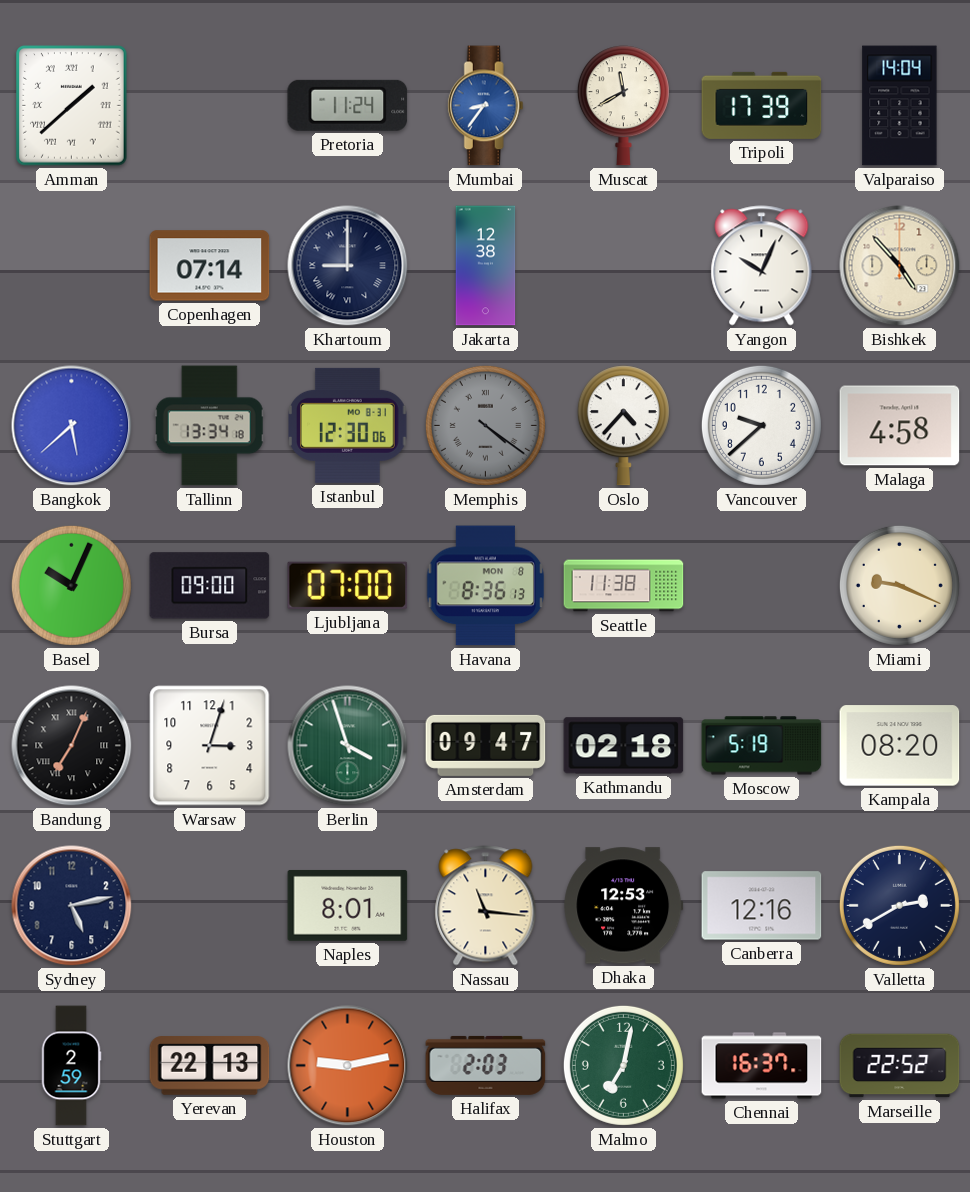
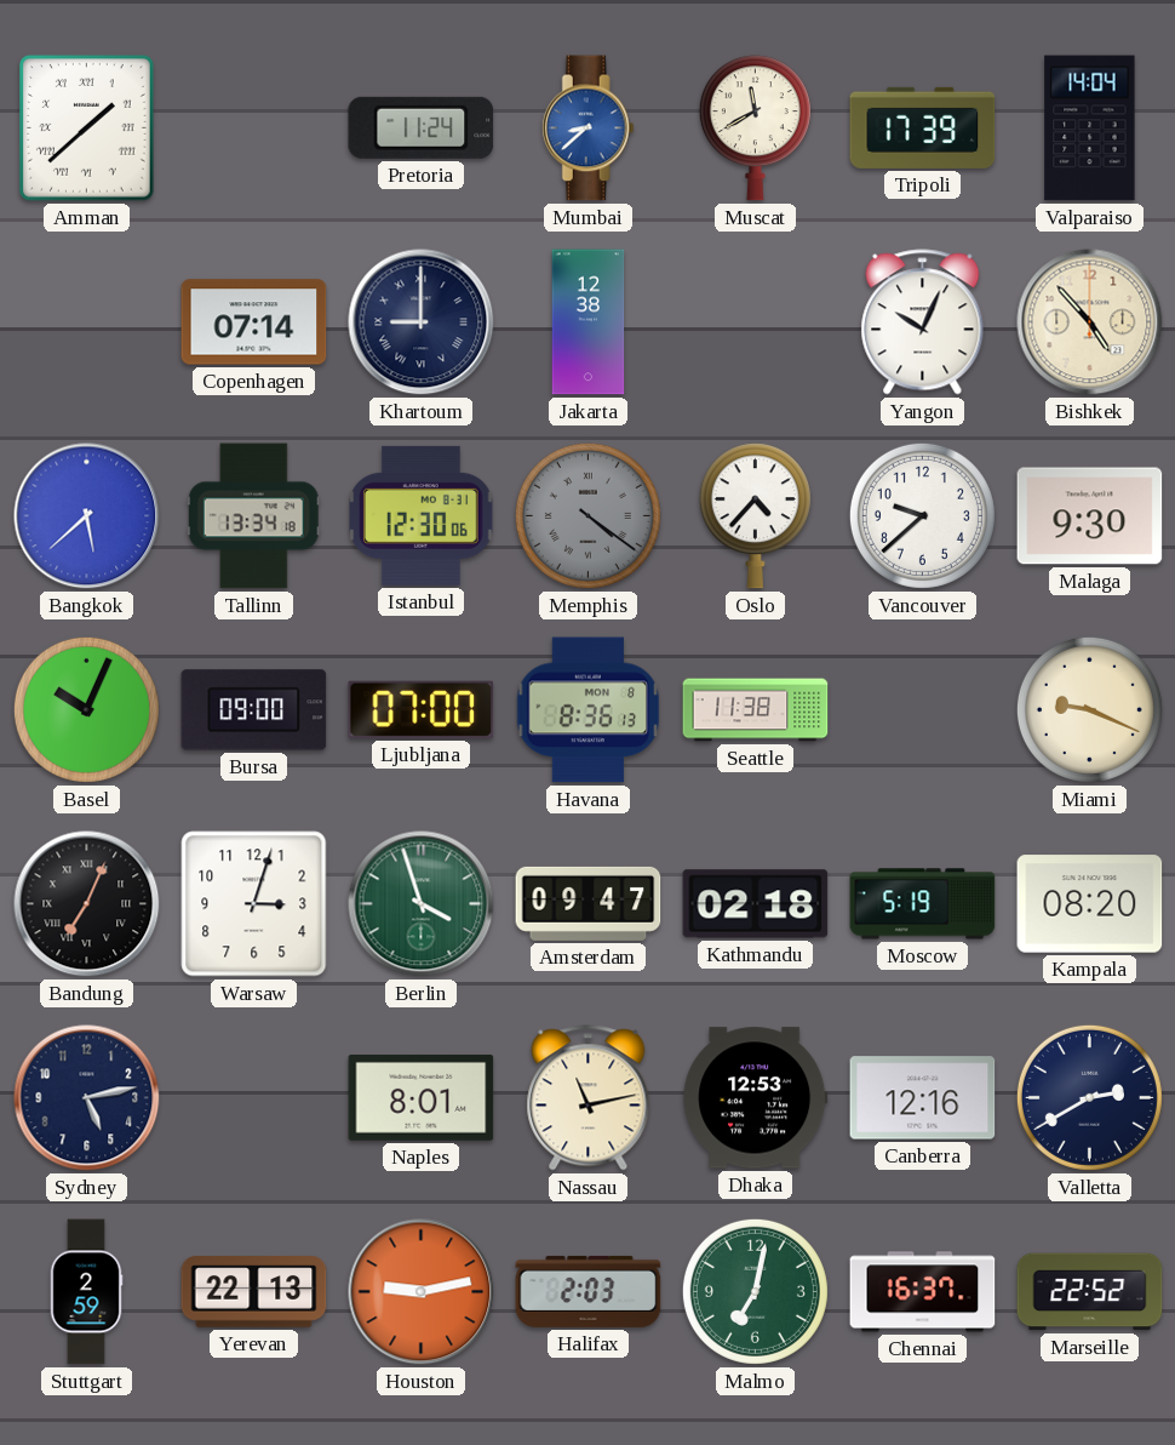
Mumbai: 8:36 -> 8:38 (587, 128)
Malaga: 4:58 -> 9:30 (1090, 516)
Nassau: 11:16 -> 11:13 (589, 1098)
